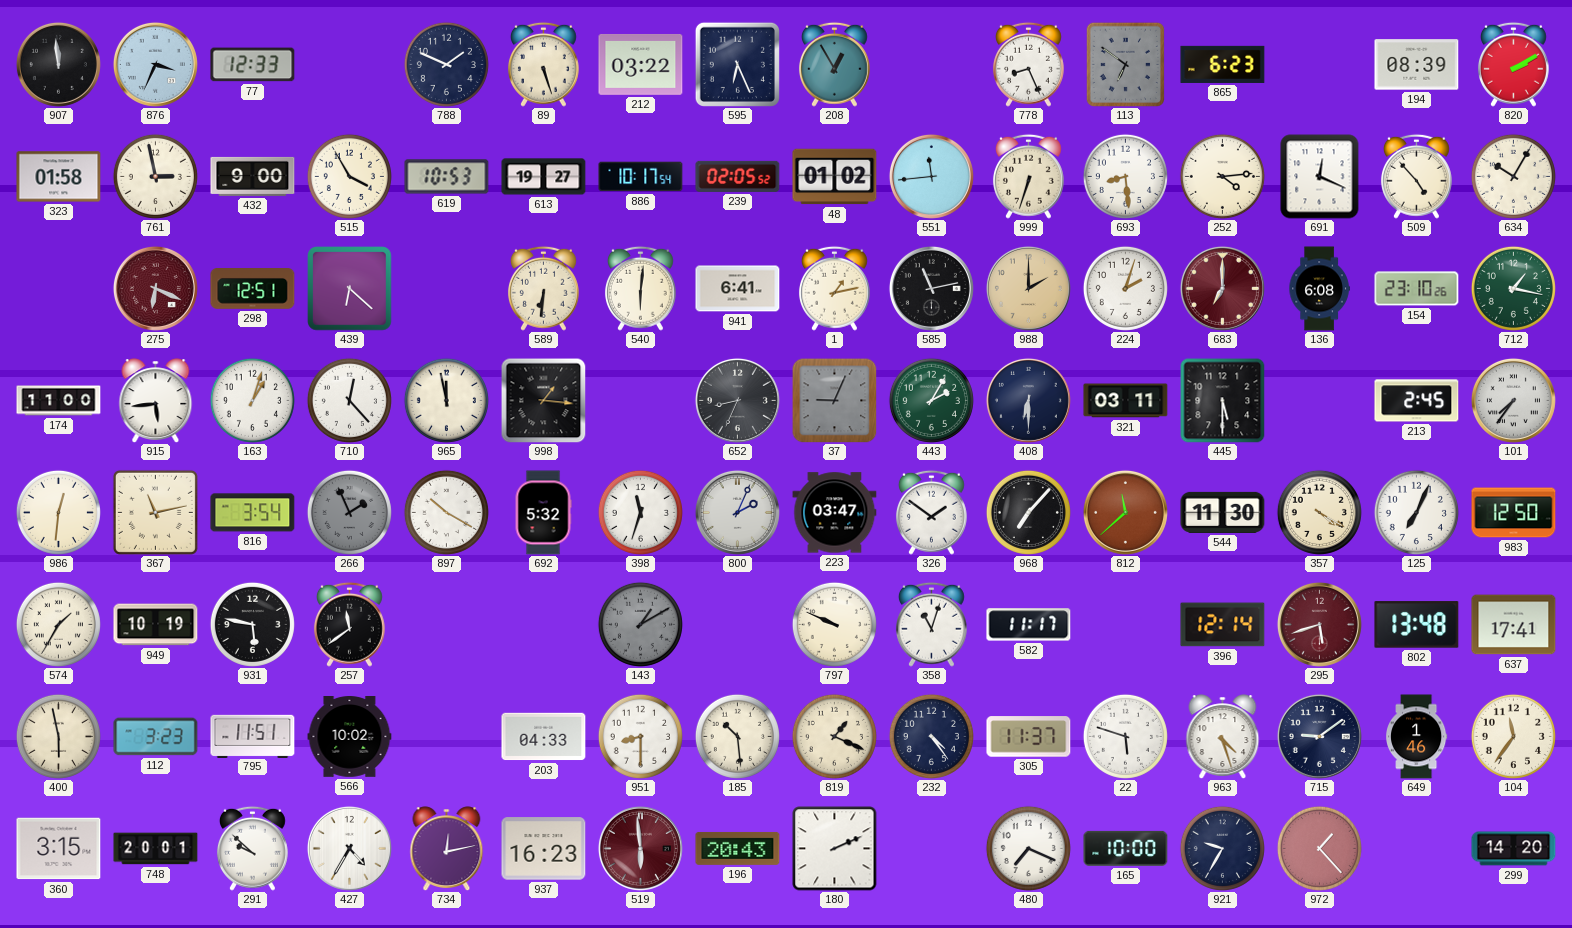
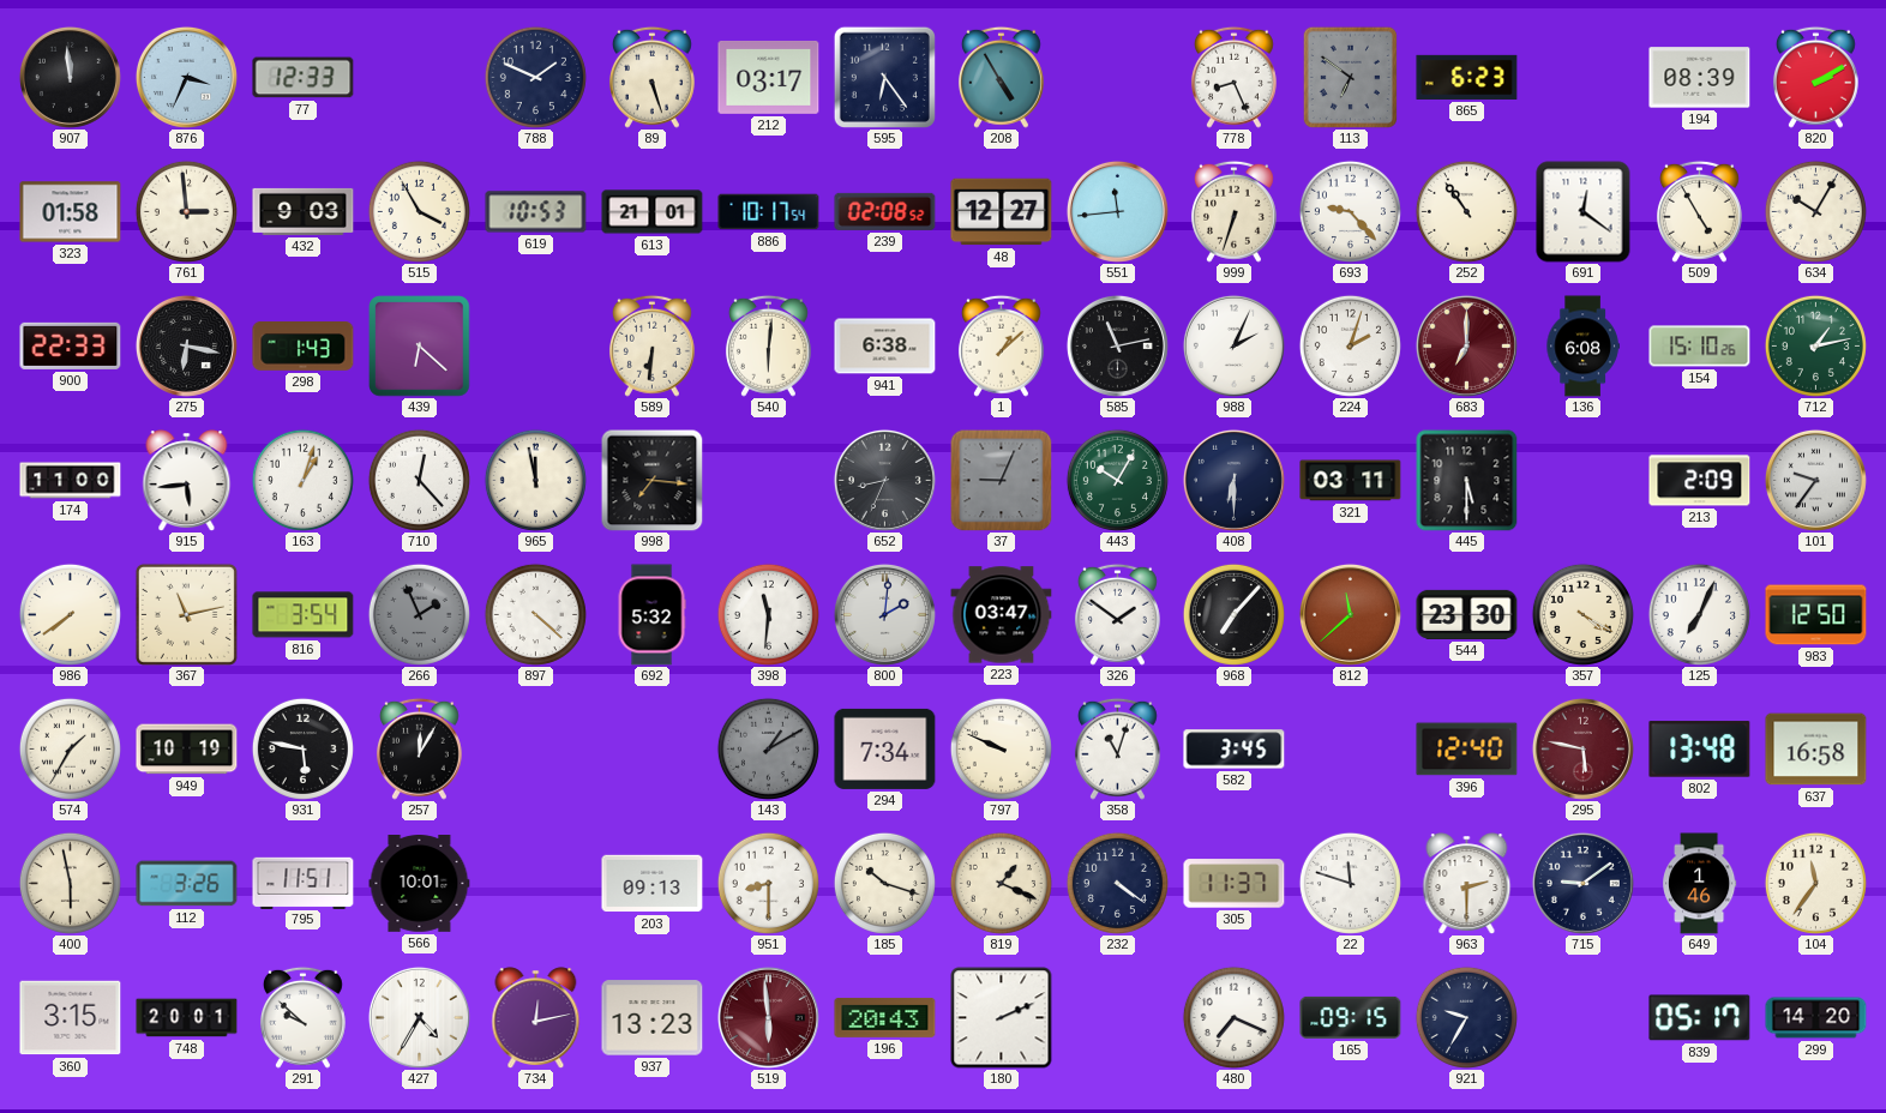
212: 03:22 -> 03:17 (769, 77)
595: 6:26 -> 6:24 (884, 77)
208: 12:55 -> 4:55 (1001, 77)
761: 2:58 -> 2:59 (186, 211)
432: 9:00 -> 9:03 (304, 211)
613: 19:27 -> 21:01 (653, 212)
239: 02:05 -> 02:08 (885, 211)
48: 01:02 -> 12:27 (1002, 212)
693: 8:29 -> 9:23 (1350, 211)
252: 4:14 -> 10:54 (1466, 211)
691: 12:19 -> 12:21 (1584, 212)
509: 4:53 -> 4:55 (1699, 211)
900: none -> 22:33 (71, 345)
275: 6:19 -> 6:17 (186, 345)
275 dial: burgundy -> black (186, 345)
298: 12:51 -> 1:43 (304, 347)
941: 6:41 -> 6:38 (885, 347)
1: 1:13 -> 1:08 (1001, 345)
988: 2:00 -> 2:04 (1233, 345)
988 dial: champagne -> white (1233, 345)
154: 23:10 -> 15:10 (1700, 347)
712: 1:17 -> 1:13 (1815, 345)
998: 1:16 -> 7:16 (651, 480)
443: 2:05 -> 10:05 (1117, 480)
213: 2:45 -> 2:09 (1700, 481)
101: 7:36 -> 9:36 (1815, 480)
986: 12:31 -> 7:39 (70, 614)
897: 10:20 -> 4:22 (535, 614)
398: 11:33 -> 11:31 (768, 614)
800: 2:04 -> 2:01 (884, 614)
544: 11:30 -> 23:30 (1467, 614)
257: 11:39 -> 12:05 (419, 748)
294: none -> 7:34 (885, 748)
582: 11:17 -> 3:45 (1235, 750)
396: 12:14 -> 12:40 (1467, 750)
295: 5:42 -> 5:47 (1582, 748)
637: 17:41 -> 16:58 (1816, 750)
112: 3:23 -> 3:26 (187, 884)
566: 10:02 -> 10:01 (420, 884)
203: 04:33 -> 09:13 (653, 884)
185: 10:29 -> 10:18 (884, 883)
232: 4:24 -> 4:21 (1117, 883)
22: 5:48 -> 11:48 (1350, 883)
963: 4:27 -> 2:30 (1467, 883)
937: 16:23 -> 13:23 (653, 1018)
165: 10:00 -> 09:15 (1351, 1017)
972: 1:23 -> none (1319, 848)
839: none -> 05:17 (1700, 1018)
